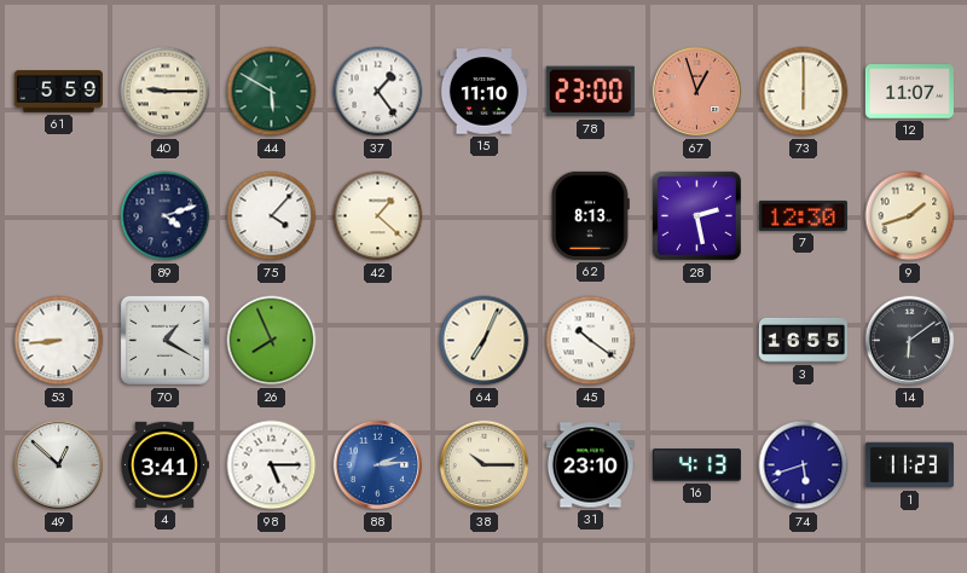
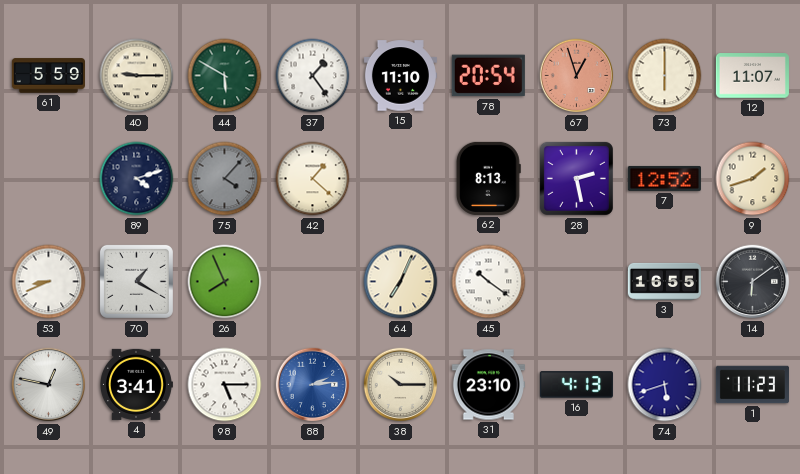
78: 23:00 -> 20:54 (488, 76)
75 dial: white -> grey (225, 179)
7: 12:30 -> 12:52 (664, 178)
53: 8:44 -> 8:41 (49, 282)
49: 12:52 -> 12:47 (49, 385)
